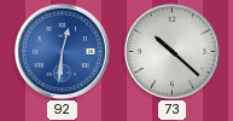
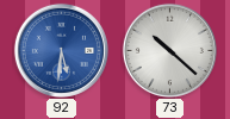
92: 12:31 -> 5:31 (61, 50)
